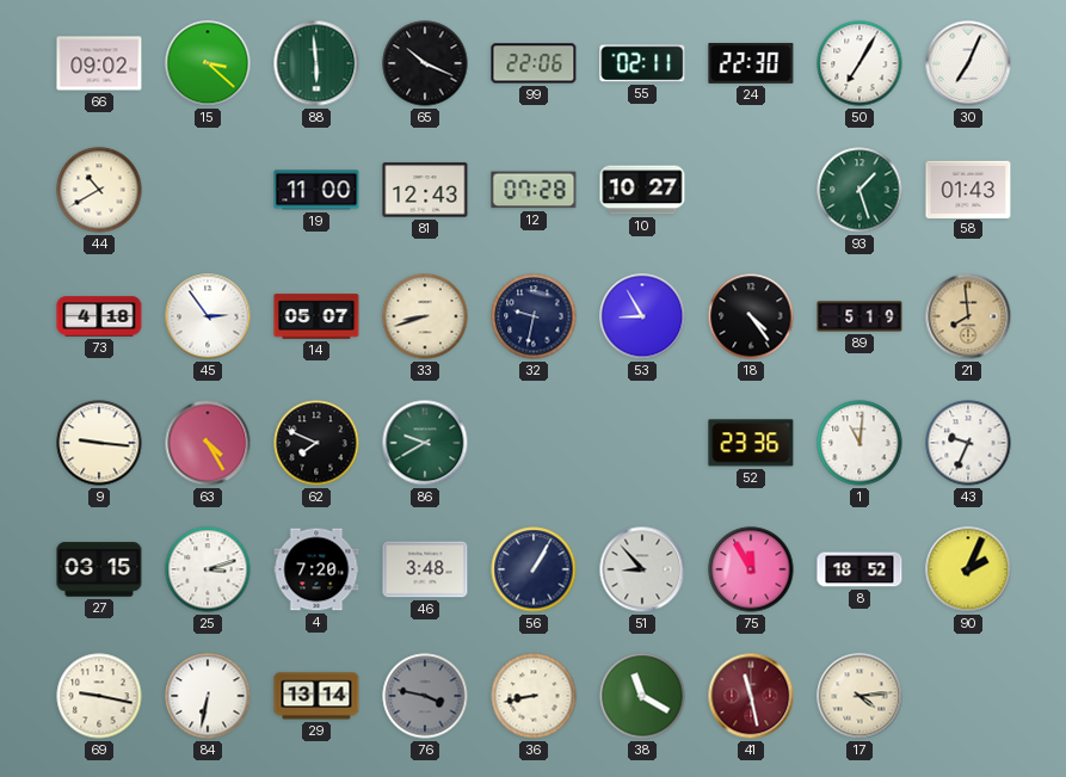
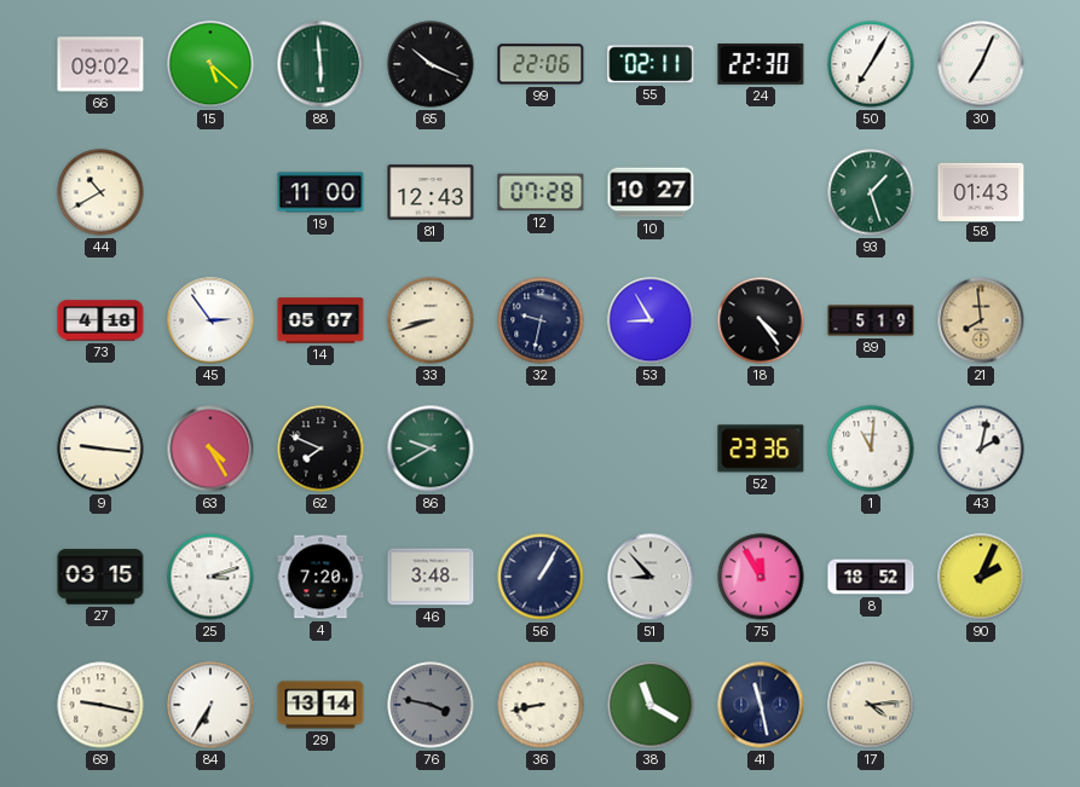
15: 3:22 -> 5:22 (210, 64)
43: 9:34 -> 2:02 (981, 449)
84: 6:32 -> 6:35 (210, 705)
41 dial: burgundy -> navy (761, 705)
